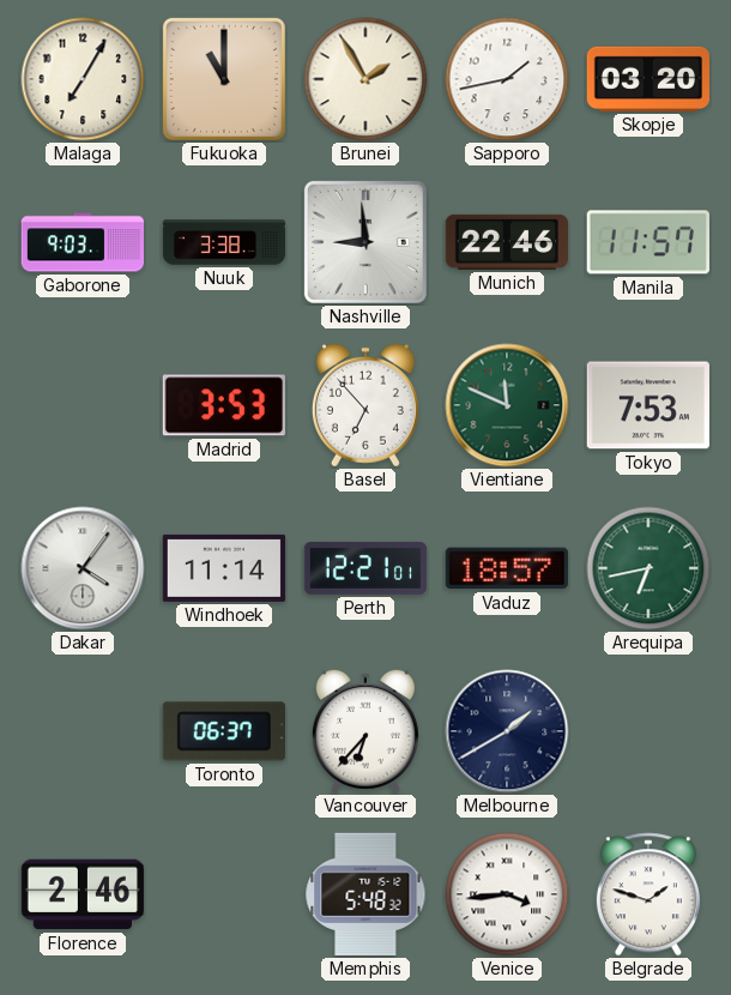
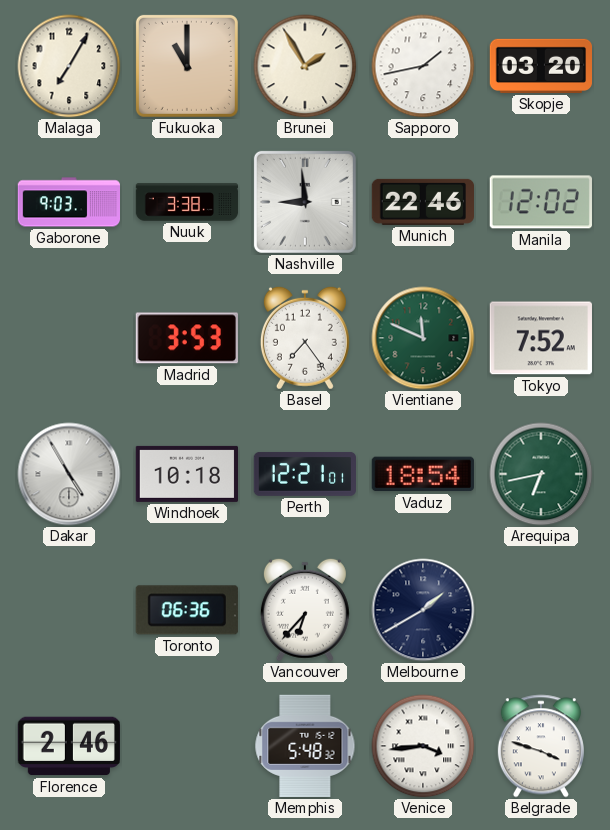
Manila: 11:57 -> 12:02 (541, 202)
Basel: 6:53 -> 7:24 (305, 338)
Tokyo: 7:53 -> 7:52 (541, 338)
Dakar: 4:06 -> 4:55 (69, 474)
Windhoek: 11:14 -> 10:18 (186, 474)
Vaduz: 18:57 -> 18:54 (423, 474)
Toronto: 06:37 -> 06:36 (187, 610)
Belgrade: 1:48 -> 3:48 (541, 746)
